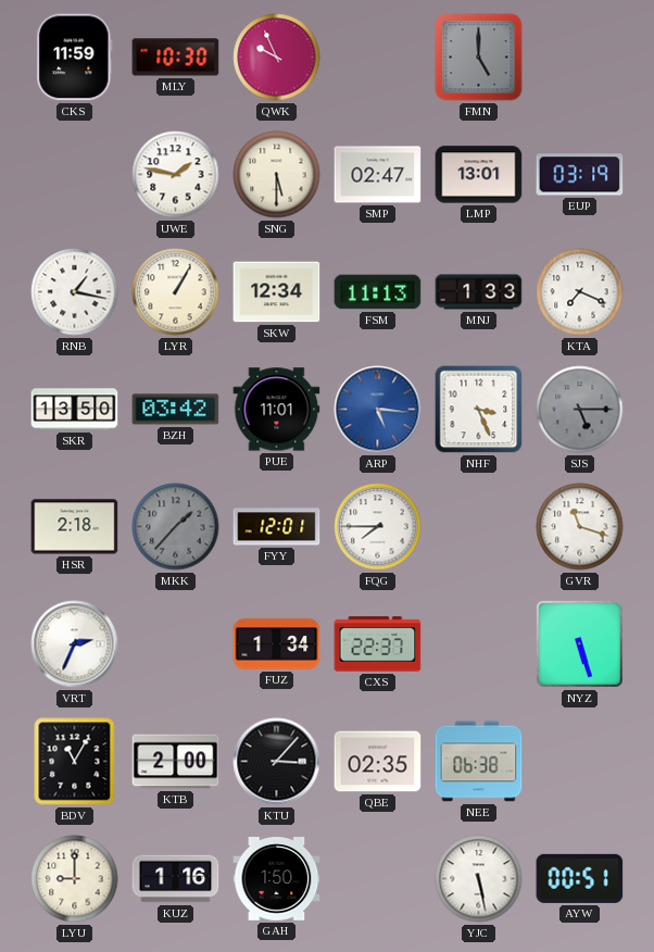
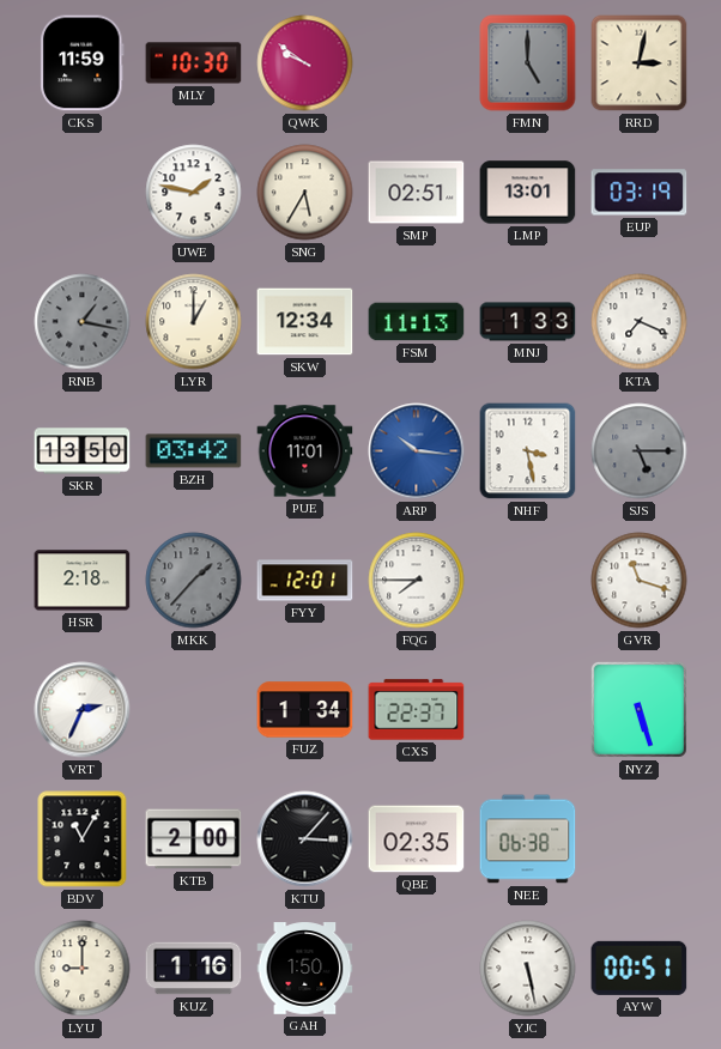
QWK: 9:56 -> 9:51 (305, 63)
RRD: none -> 3:02 (640, 63)
SNG: 5:30 -> 5:35 (305, 193)
SMP: 02:47 -> 02:51 (417, 193)
RNB dial: white -> grey (83, 322)
LYR: 1:05 -> 1:00 (194, 322)
ARP: 5:16 -> 10:16 (417, 451)
NHF: 3:26 -> 3:28 (528, 451)
